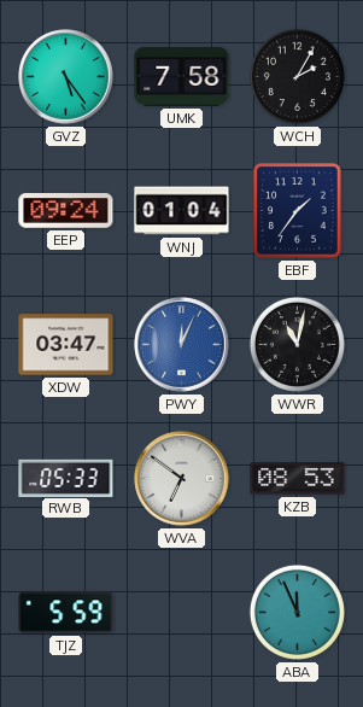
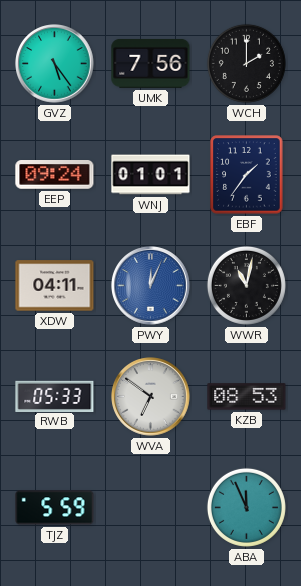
UMK: 7:58 -> 7:56 (151, 63)
WCH: 2:05 -> 2:00 (246, 63)
WNJ: 01:04 -> 01:01 (151, 175)
XDW: 03:47 -> 04:11 (55, 286)
